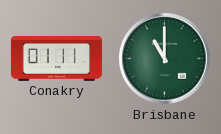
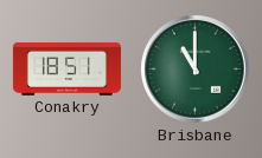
Conakry: 01:11 -> 18:51 (66, 68)
